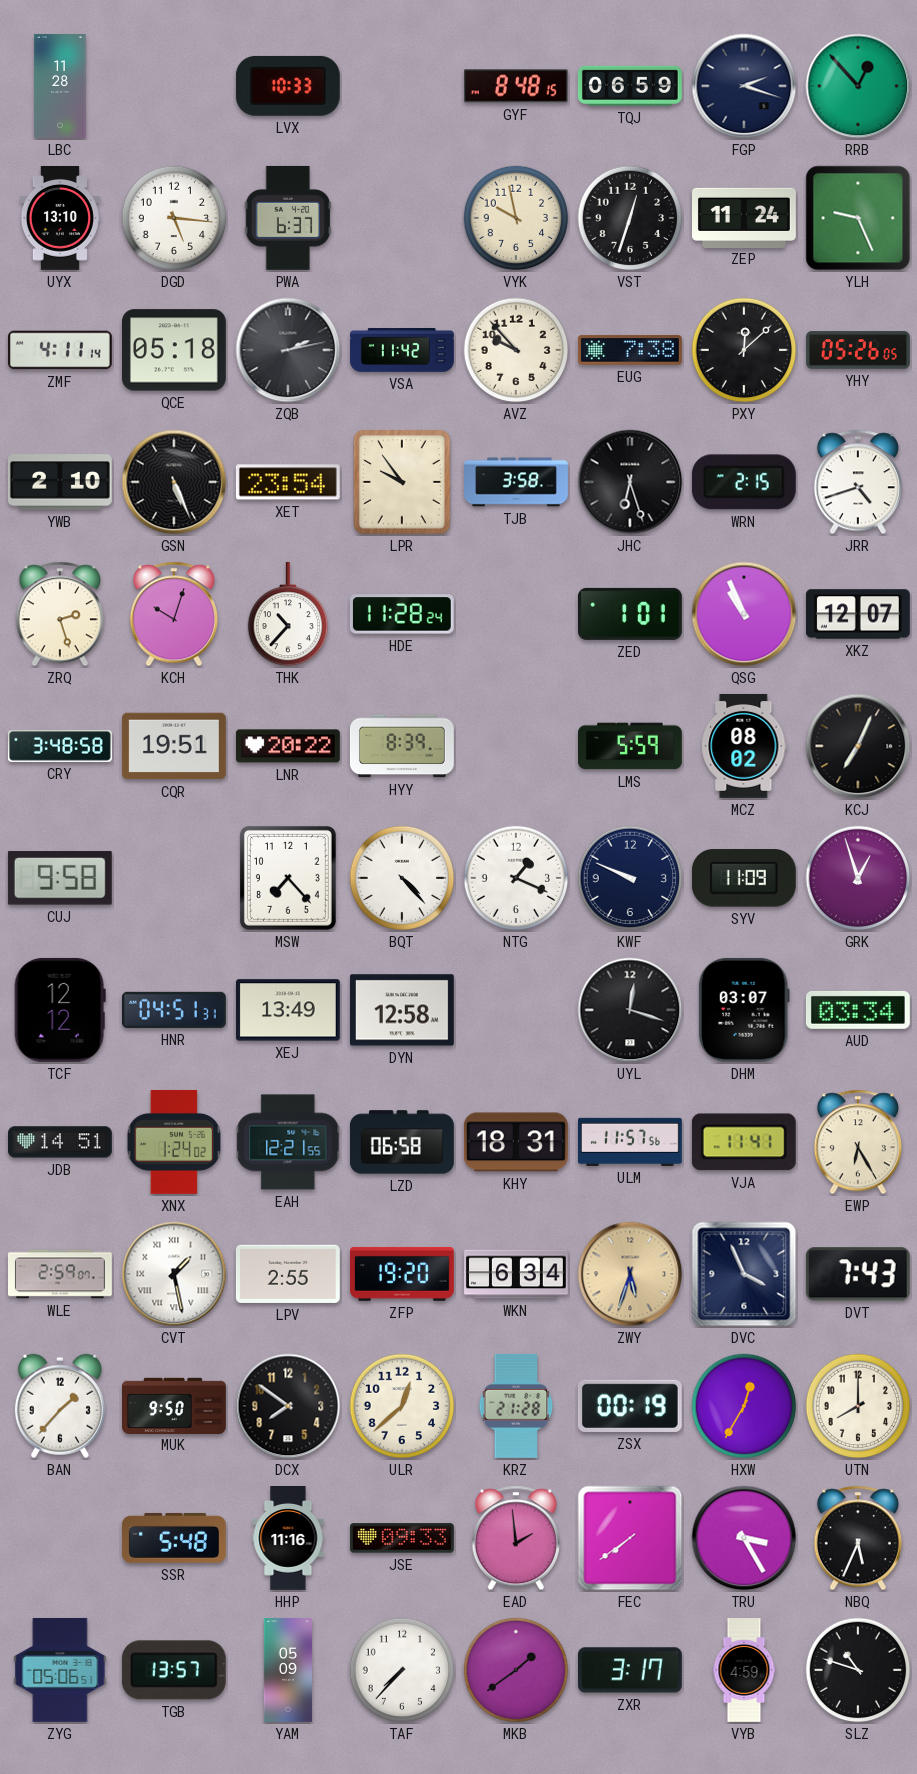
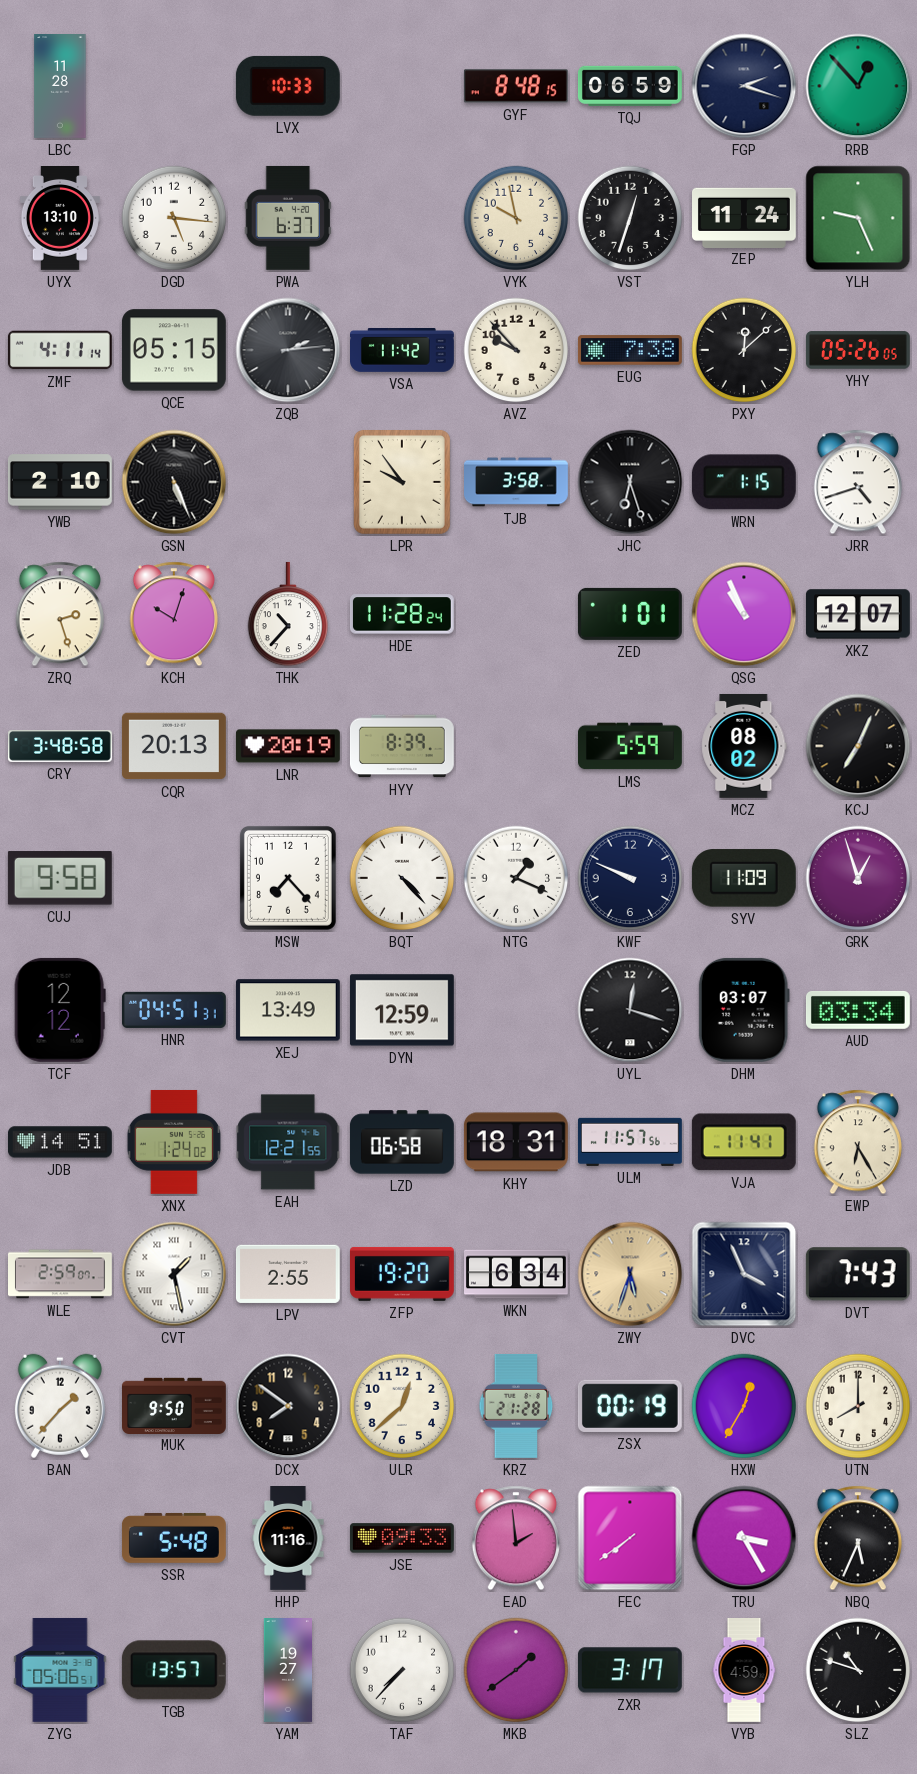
QCE: 05:18 -> 05:15 (174, 350)
ZQB: 2:13 -> 2:14 (288, 350)
XET: 23:54 -> none (288, 482)
WRN: 2:15 -> 1:15 (744, 482)
CQR: 19:51 -> 20:13 (174, 746)
LNR: 20:22 -> 20:19 (288, 746)
DYN: 12:58 -> 12:59 (402, 1010)
YAM: 05:09 -> 19:27 (287, 1671)
